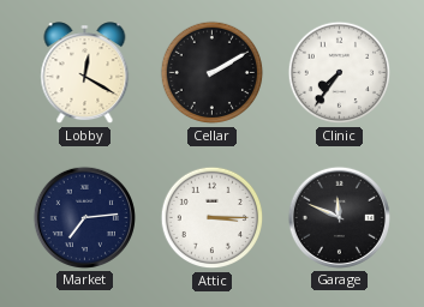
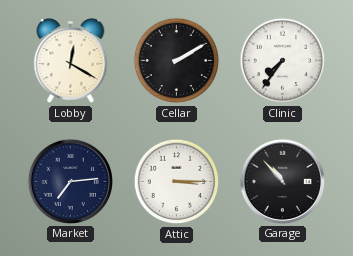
Garage: 11:49 -> 10:53 (282, 181)
